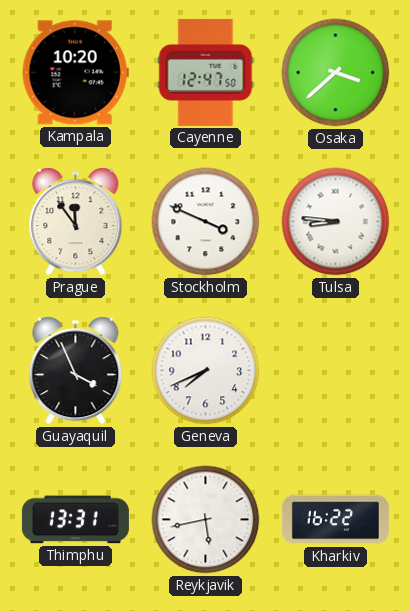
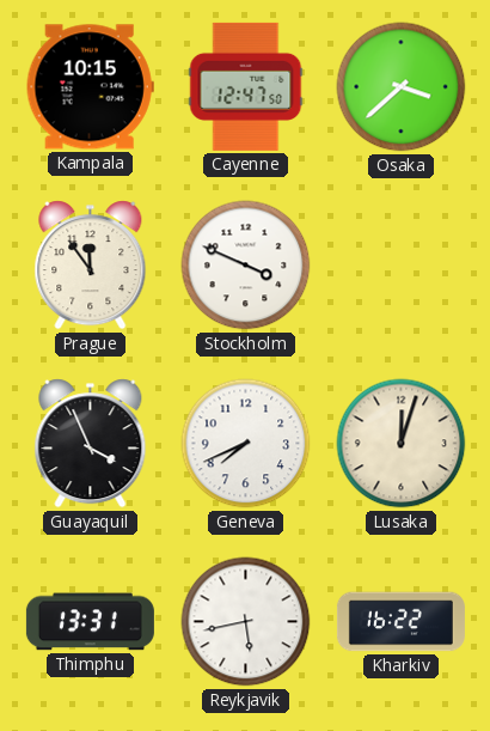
Kampala: 10:20 -> 10:15 (90, 87)
Tulsa: 8:46 -> none (336, 222)
Lusaka: none -> 12:03 (402, 444)
